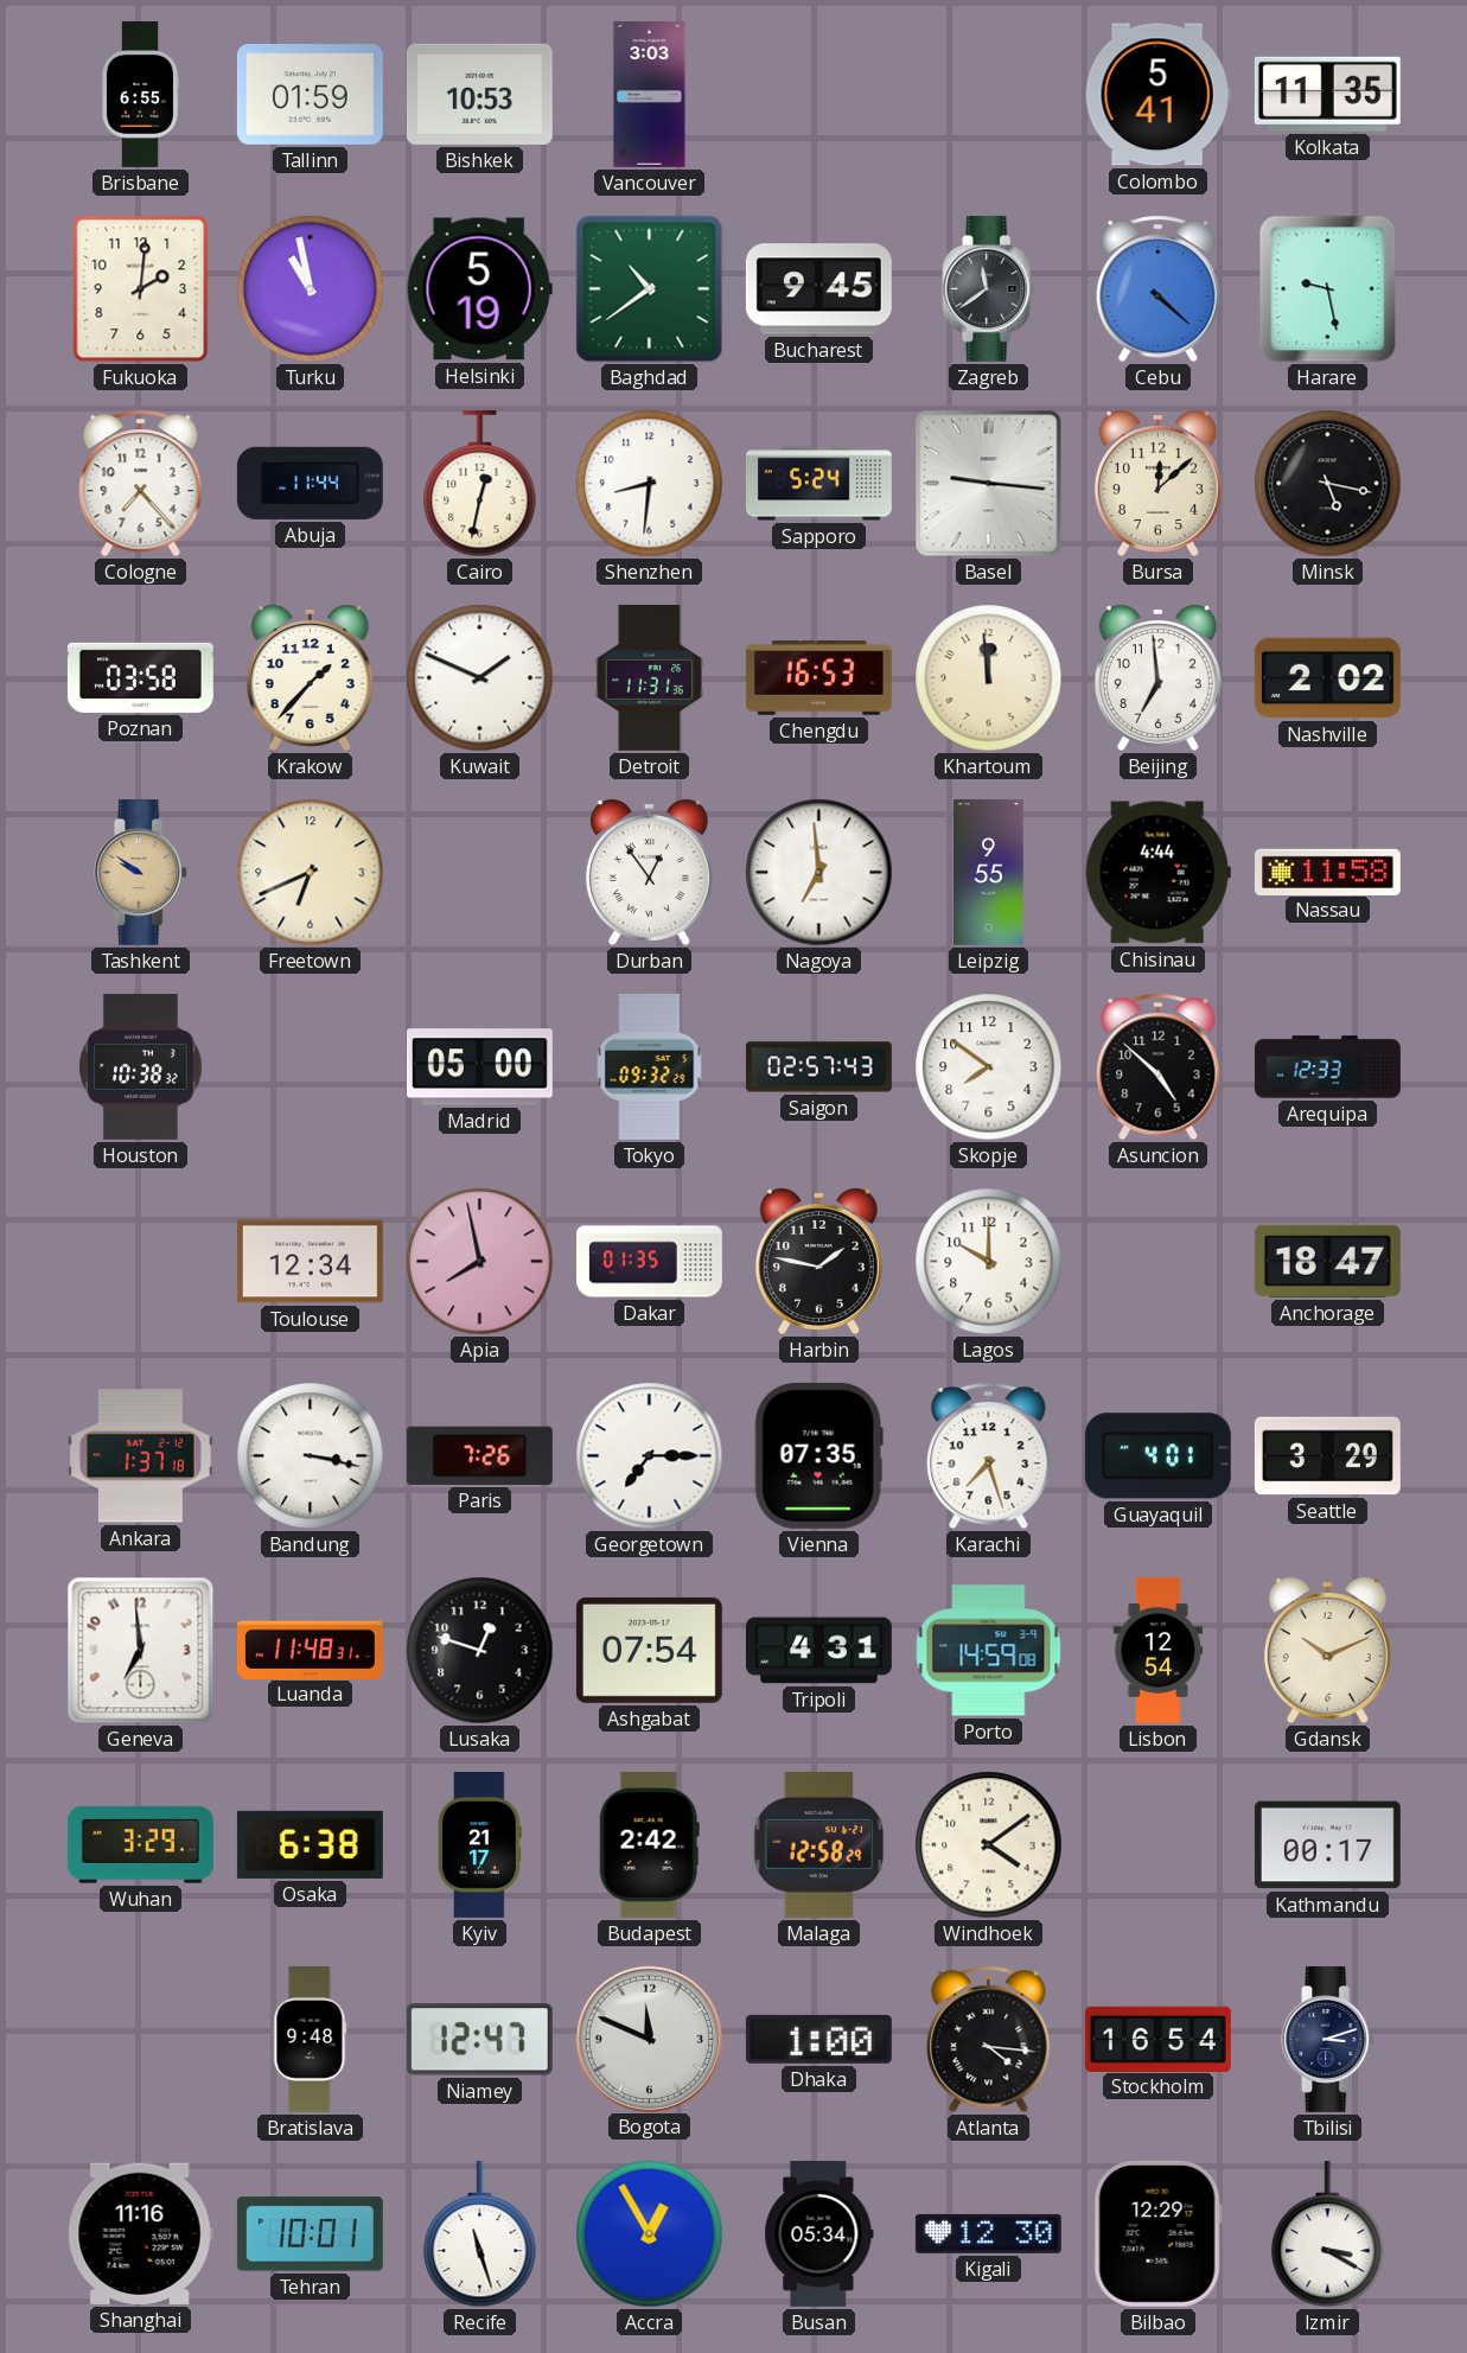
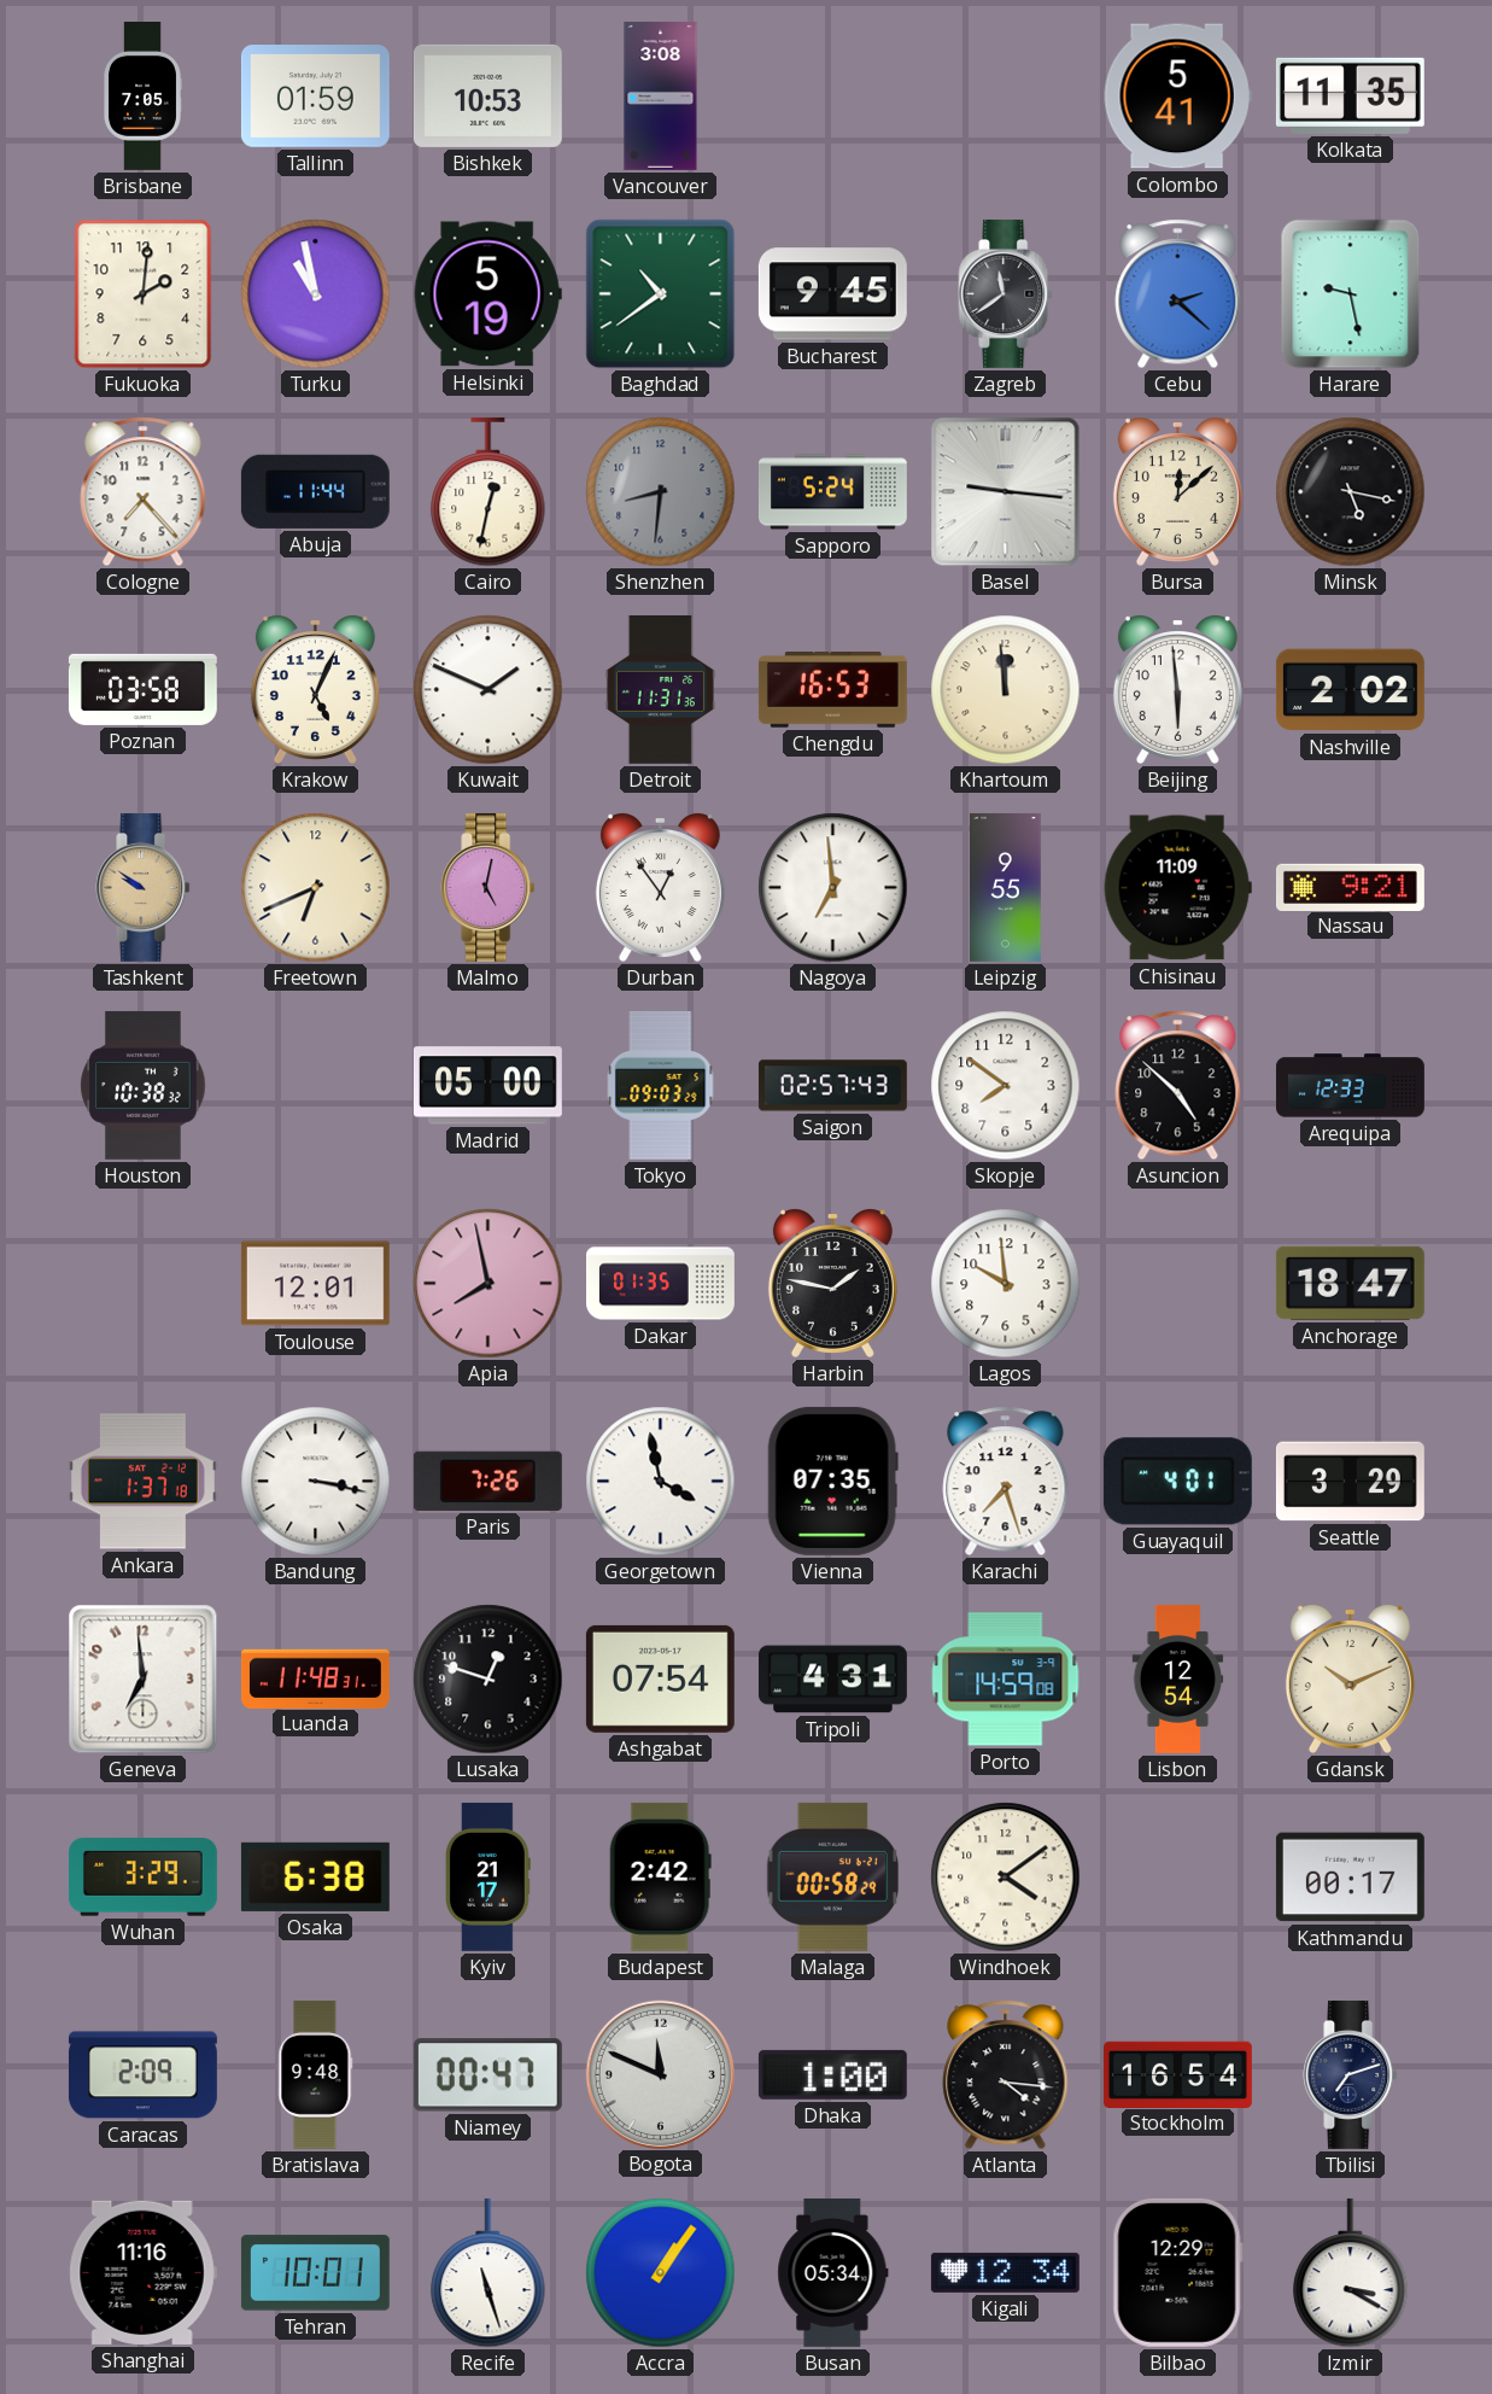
Brisbane: 6:55 -> 7:05 (144, 97)
Vancouver: 3:03 -> 3:08 (661, 95)
Cebu: 4:22 -> 2:22 (1178, 294)
Shenzhen dial: white -> grey (661, 492)
Krakow: 1:37 -> 5:04 (315, 689)
Beijing: 6:59 -> 5:59 (1177, 689)
Malmo: none -> 5:02 (488, 887)
Chisinau: 4:44 -> 11:09 (1177, 888)
Nassau: 11:58 -> 9:21 (1350, 887)
Tokyo: 09:32 -> 09:03 (661, 1085)
Toulouse: 12:34 -> 12:01 (315, 1284)
Lagos: 10:00 -> 9:59 (1006, 1284)
Georgetown: 7:15 -> 3:58 (661, 1482)
Malaga: 12:58 -> 00:58 (832, 1876)
Caracas: none -> 2:09 (142, 2075)
Niamey: 12:47 -> 00:47 (487, 2075)
Tbilisi: 3:12 -> 7:12 (1351, 2074)
Accra: 12:55 -> 1:06 (661, 2273)
Kigali: 12:30 -> 12:34 (1005, 2272)
